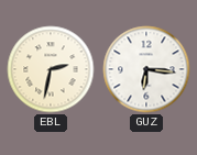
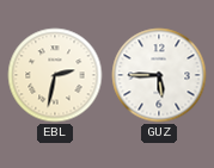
GUZ: 6:16 -> 5:45 (159, 75)
